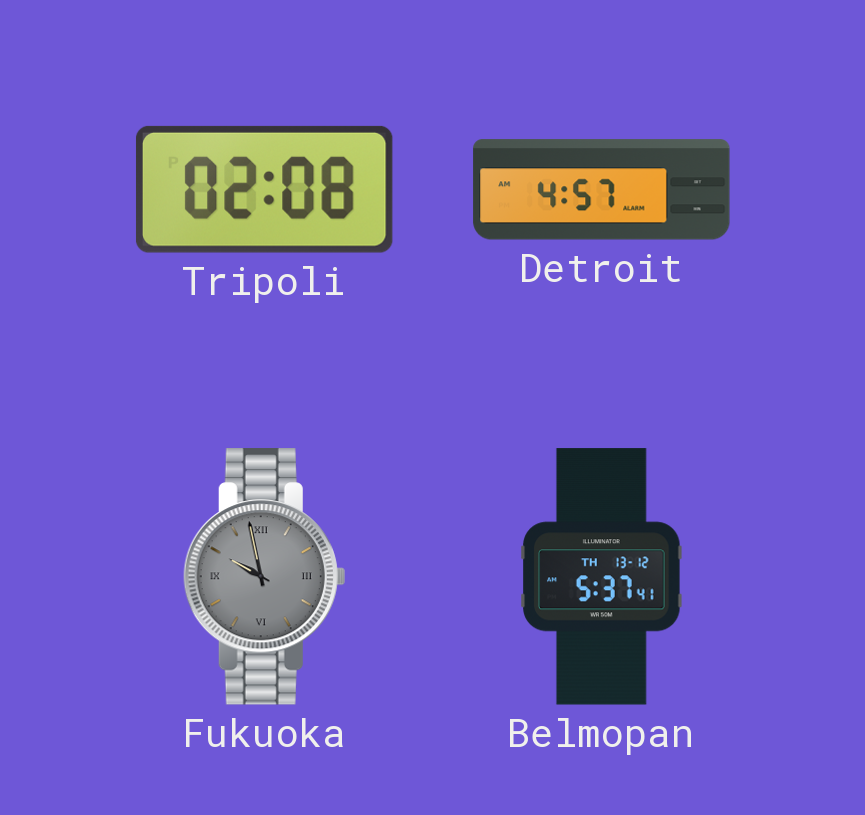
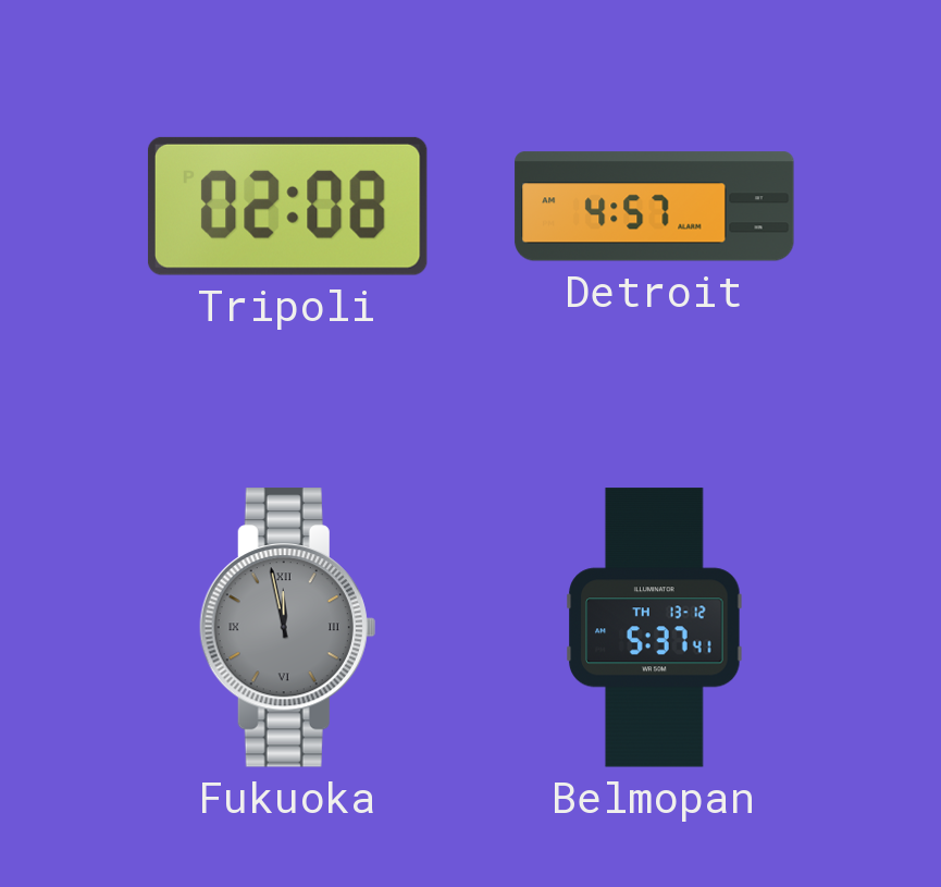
Fukuoka: 9:58 -> 11:58 (287, 628)
